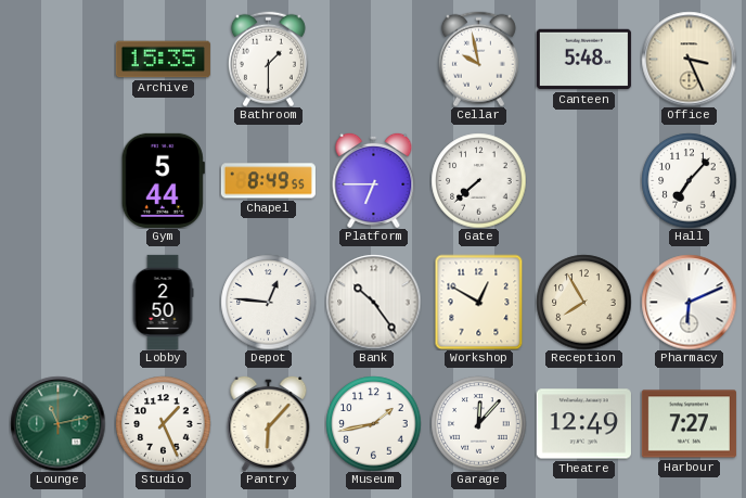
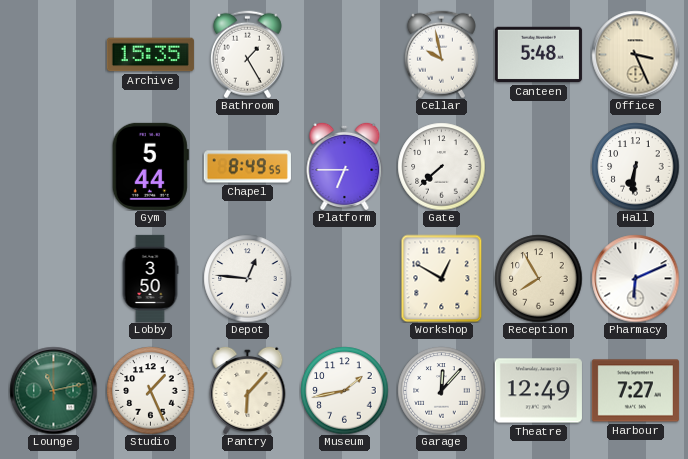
Bathroom: 1:30 -> 1:25 (247, 54)
Hall: 7:07 -> 6:31 (635, 166)
Lobby: 2:50 -> 3:50 (150, 278)
Bank: 10:24 -> none (373, 302)
